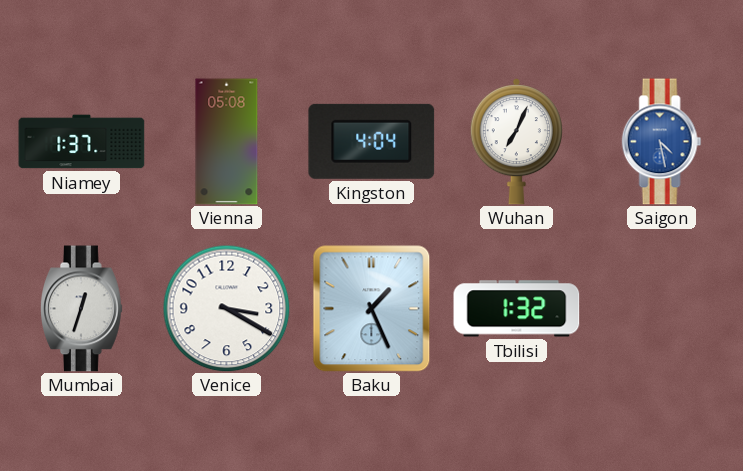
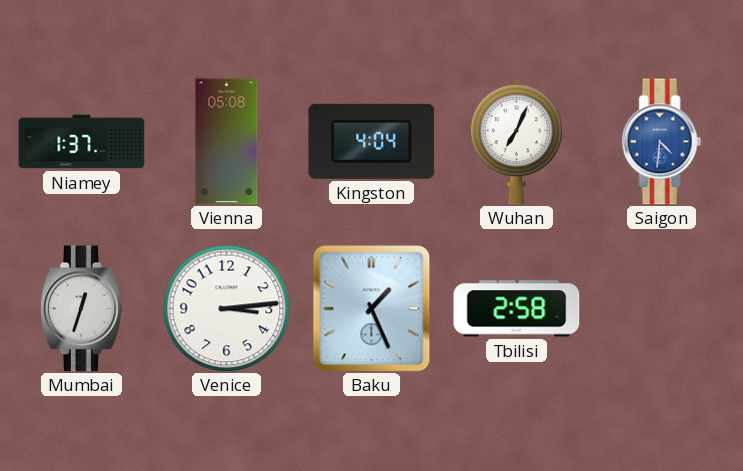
Saigon: 4:28 -> 4:31 (662, 142)
Venice: 3:20 -> 3:14 (226, 308)
Tbilisi: 1:32 -> 2:58 (517, 309)
